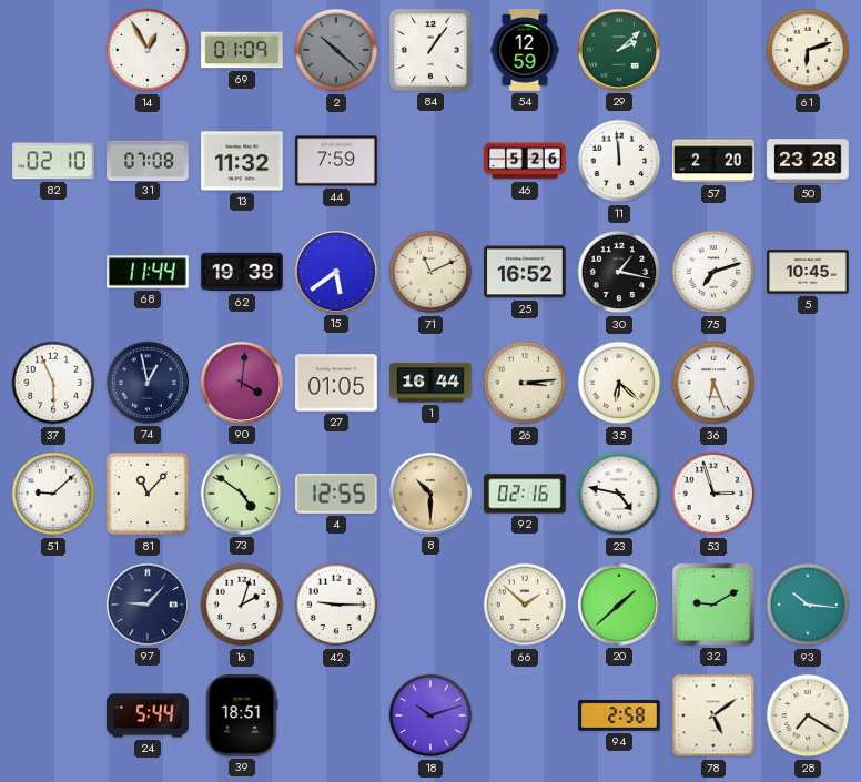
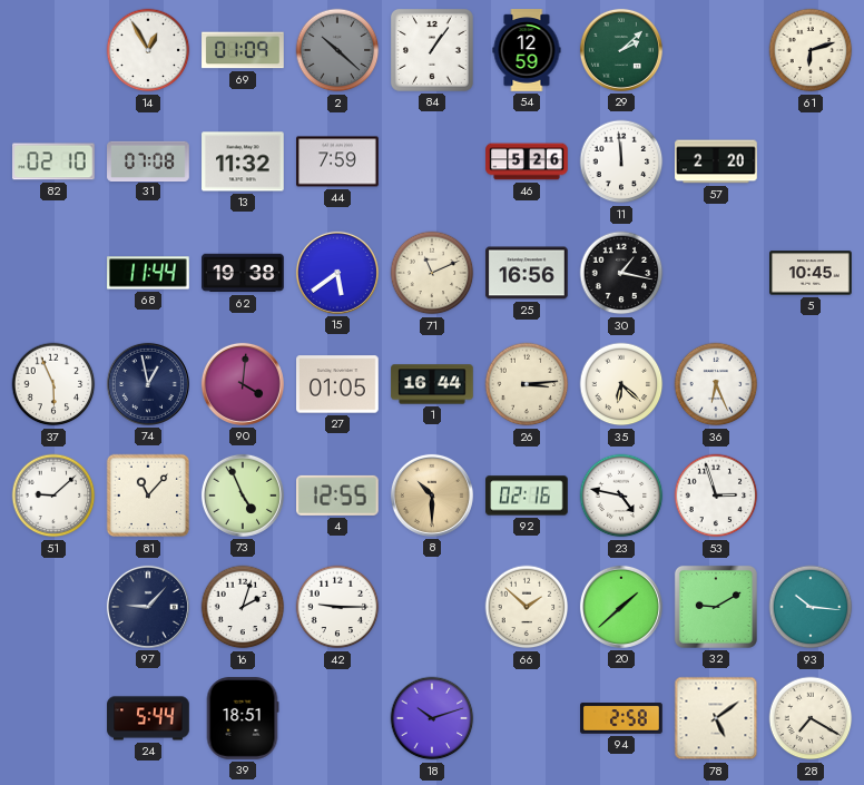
50: 23:28 -> none (808, 161)
25: 16:52 -> 16:56 (527, 273)
75: 7:12 -> none (713, 272)
73: 4:51 -> 4:56 (243, 495)
